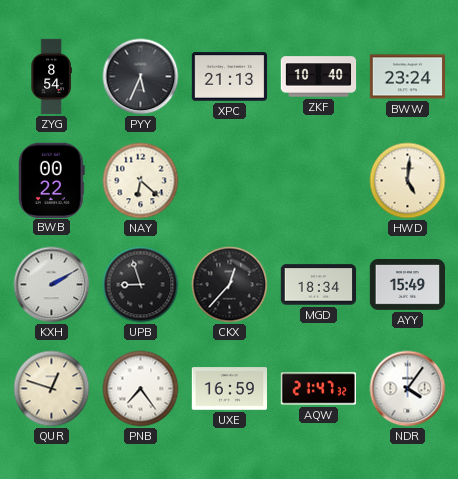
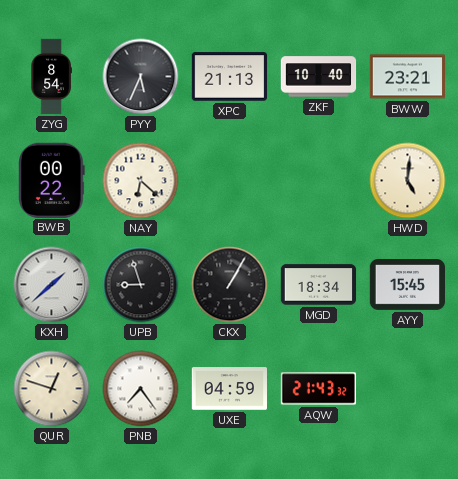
BWW: 23:24 -> 23:21 (408, 77)
KXH: 2:10 -> 1:38 (52, 285)
CKX: 12:37 -> 1:05 (230, 285)
AYY: 15:49 -> 15:45 (408, 285)
UXE: 16:59 -> 04:59 (230, 389)
AQW: 21:47 -> 21:43 (318, 389)
NDR: 4:06 -> none (408, 389)
